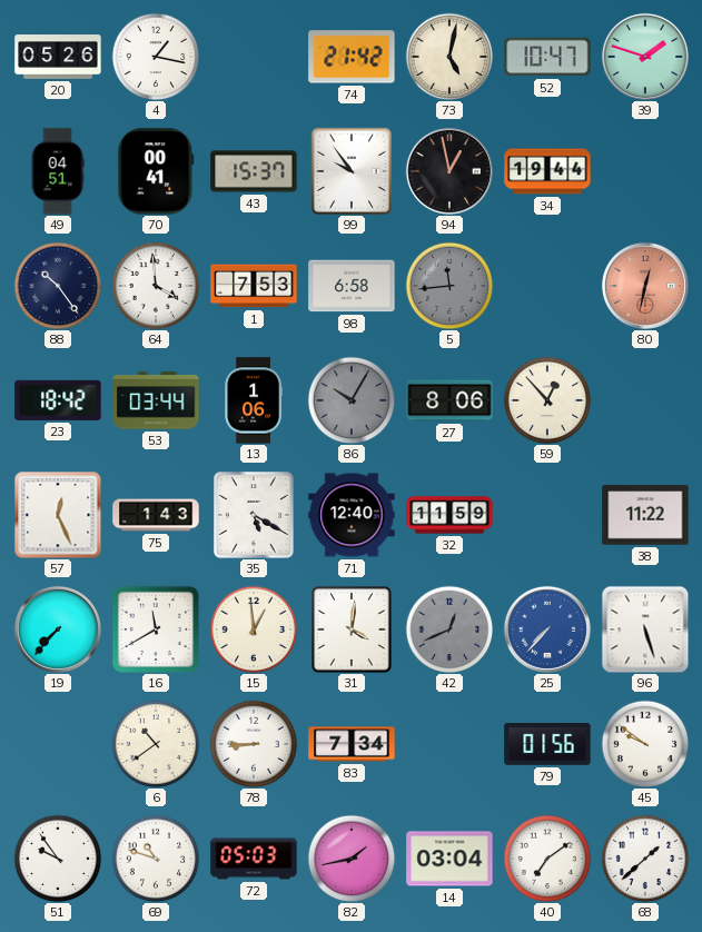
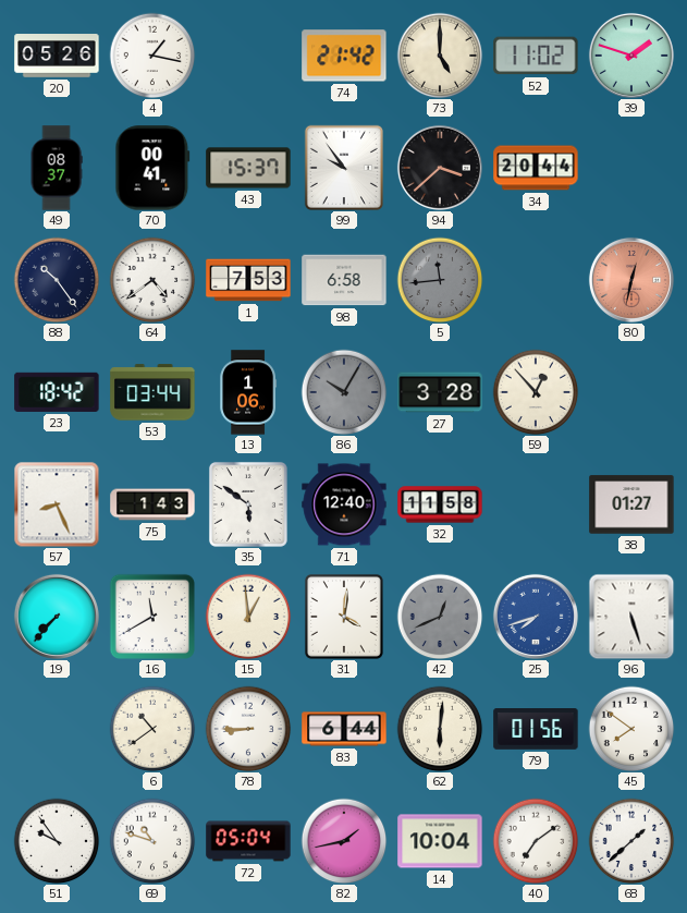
73: 5:02 -> 5:00 (440, 56)
52: 10:47 -> 11:02 (536, 56)
49: 04:51 -> 08:37 (57, 168)
94: 12:58 -> 3:38 (440, 168)
34: 19:44 -> 20:44 (536, 168)
64: 3:59 -> 4:39 (152, 280)
27: 8:06 -> 3:28 (440, 392)
57: 12:26 -> 8:26 (57, 504)
35: 5:20 -> 5:51 (248, 504)
32: 11:59 -> 11:58 (440, 504)
38: 11:22 -> 01:27 (631, 504)
25: 7:37 -> 7:42 (536, 617)
83: 7:34 -> 6:44 (344, 729)
62: none -> 6:01 (440, 729)
45: 9:51 -> 7:51 (631, 729)
72: 05:03 -> 05:04 (248, 841)
14: 03:04 -> 10:04 (440, 841)
